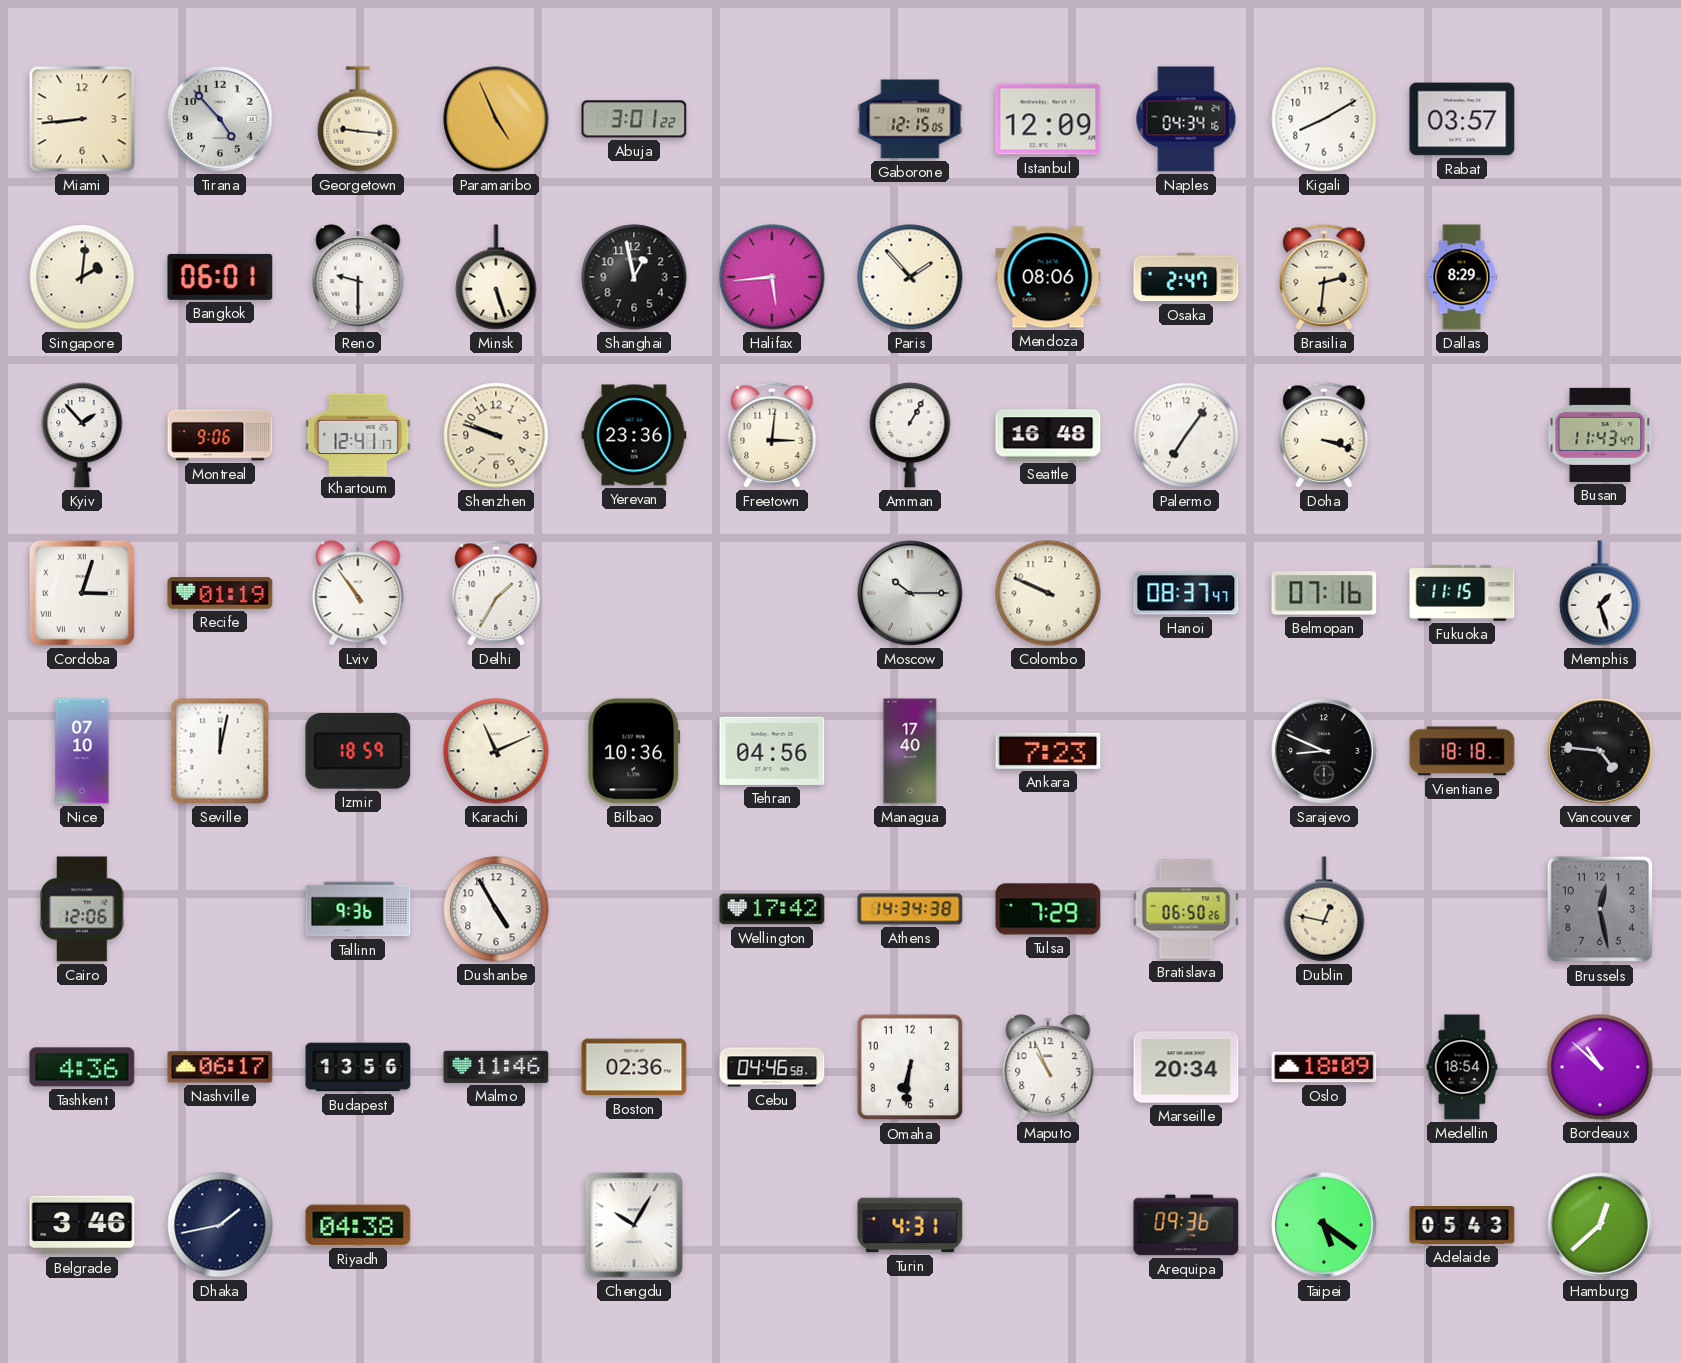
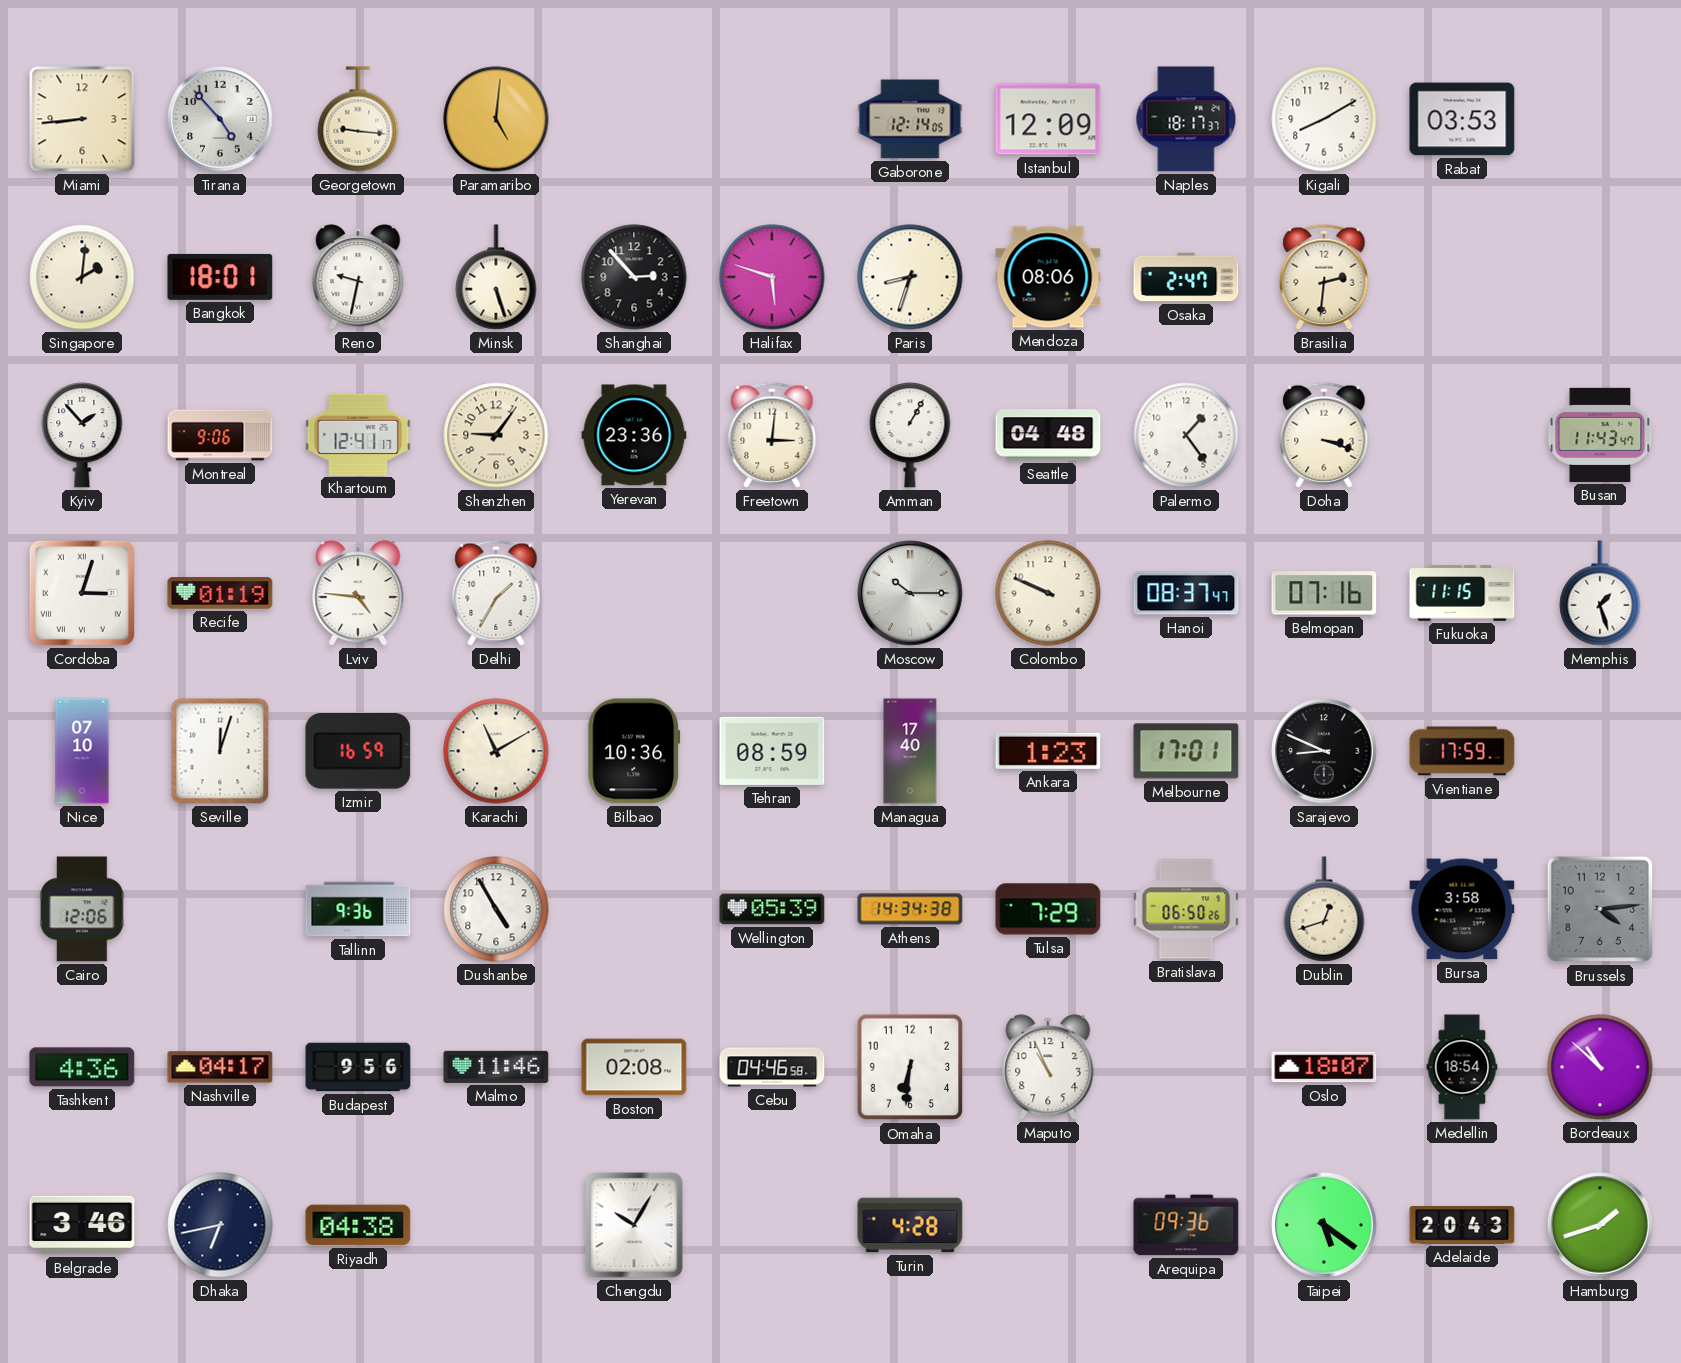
Paramaribo: 4:56 -> 5:01 (496, 119)
Abuja: 3:01 -> none (634, 119)
Gaborone: 12:15 -> 12:14 (910, 119)
Naples: 04:34 -> 18:17 (1186, 119)
Rabat: 03:57 -> 03:53 (1462, 119)
Bangkok: 06:01 -> 18:01 (220, 277)
Reno: 9:30 -> 9:32 (358, 277)
Shanghai: 12:58 -> 2:53 (634, 277)
Halifax: 5:44 -> 5:48 (772, 277)
Paris: 1:53 -> 8:33 (910, 277)
Dallas: 8:29 -> none (1462, 277)
Shenzhen: 9:48 -> 9:06 (496, 435)
Seattle: 16:48 -> 04:48 (1048, 435)
Palermo: 7:06 -> 1:24 (1186, 435)
Lviv: 10:54 -> 4:46 (358, 593)
Seville: 12:02 -> 12:03 (220, 751)
Izmir: 18:59 -> 16:59 (358, 752)
Karachi: 11:11 -> 11:10 (496, 751)
Tehran: 04:56 -> 08:59 (772, 751)
Ankara: 7:23 -> 1:23 (1048, 751)
Melbourne: none -> 17:01 (1186, 751)
Vientiane: 18:18 -> 17:59 (1462, 751)
Vancouver: 4:46 -> none (1600, 751)
Wellington: 17:42 -> 05:39 (772, 909)
Dublin: 12:47 -> 12:42 (1324, 909)
Bursa: none -> 3:58 (1462, 909)
Brussels: 12:28 -> 4:14 (1600, 909)
Nashville: 06:17 -> 04:17 (220, 1067)
Budapest: 13:56 -> 9:56 (358, 1067)
Boston: 02:36 -> 02:08 (634, 1067)
Marseille: 20:34 -> none (1186, 1067)
Oslo: 18:09 -> 18:07 (1324, 1067)
Dhaka: 1:43 -> 6:43 (220, 1225)
Turin: 4:31 -> 4:28 (910, 1225)
Adelaide: 05:43 -> 20:43 (1462, 1225)
Hamburg: 12:38 -> 1:42 (1600, 1225)
